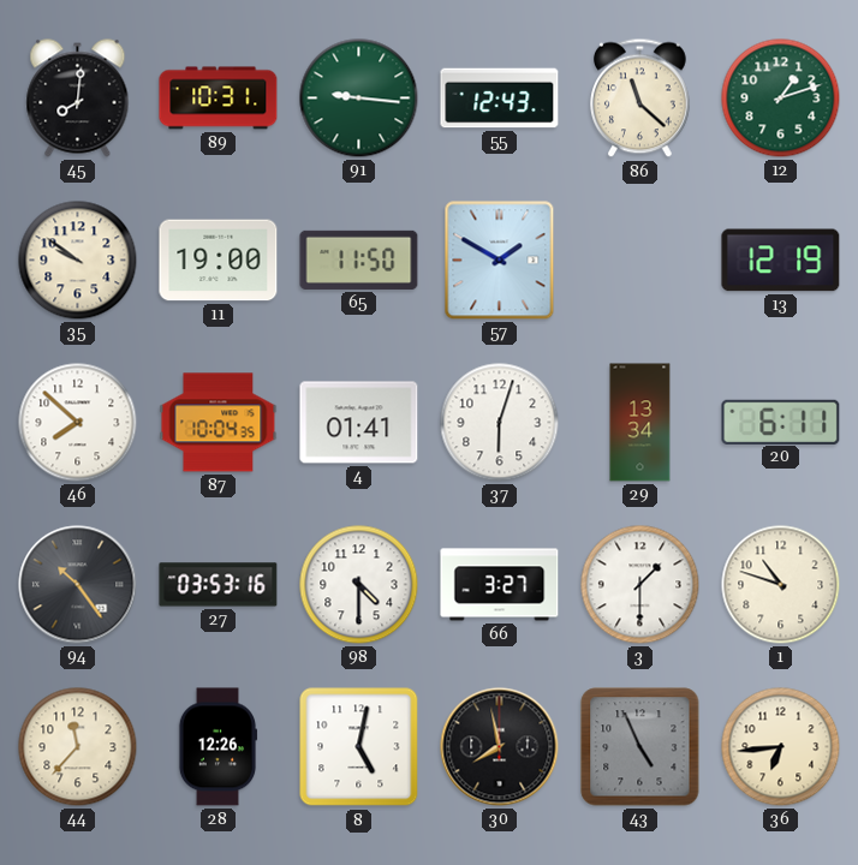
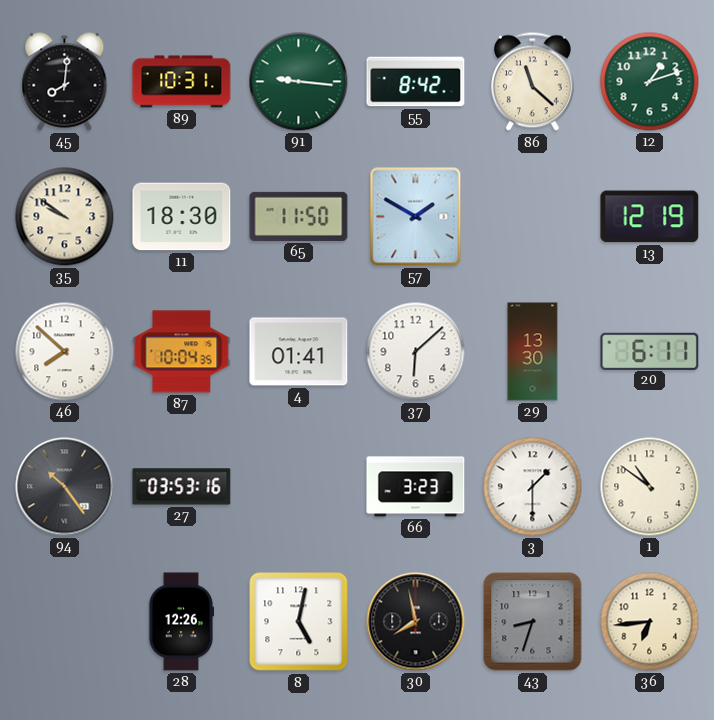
55: 12:43 -> 8:42 (416, 82)
11: 19:00 -> 18:30 (182, 217)
37: 6:03 -> 6:08 (416, 352)
29: 13:34 -> 13:30 (533, 352)
98: 4:30 -> none (359, 585)
66: 3:27 -> 3:23 (416, 487)
1: 10:48 -> 10:51 (650, 487)
44: 11:37 -> none (78, 747)
43: 4:56 -> 8:33 (533, 622)
